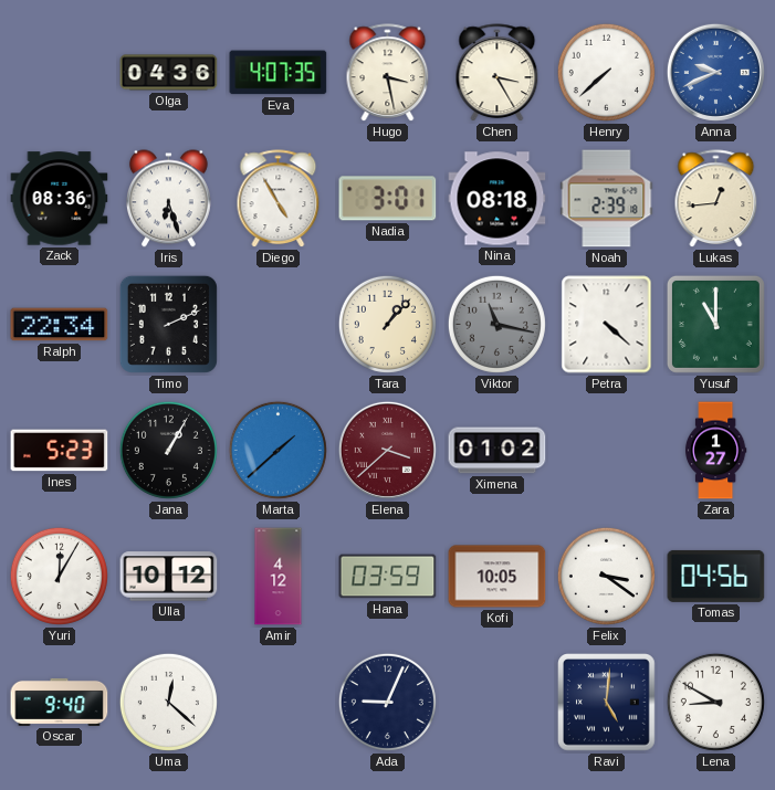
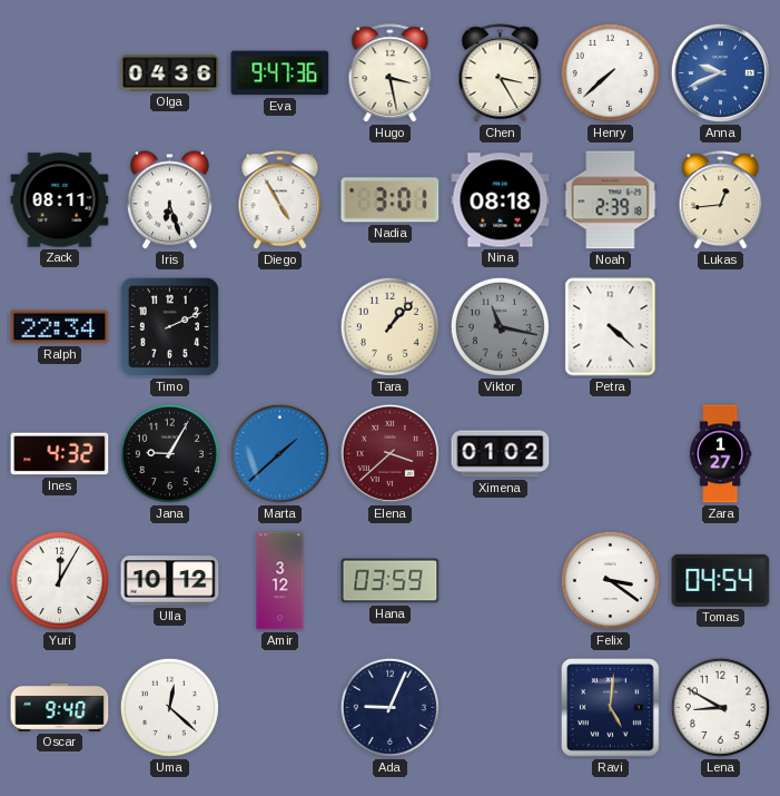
Eva: 4:07 -> 9:47 (280, 73)
Zack: 08:36 -> 08:11 (60, 200)
Yusuf: 11:00 -> none (715, 324)
Ines: 5:23 -> 4:32 (60, 454)
Jana: 1:05 -> 9:05 (169, 453)
Amir: 4:12 -> 3:12 (280, 581)
Kofi: 10:05 -> none (498, 577)
Tomas: 04:56 -> 04:54 (721, 580)
